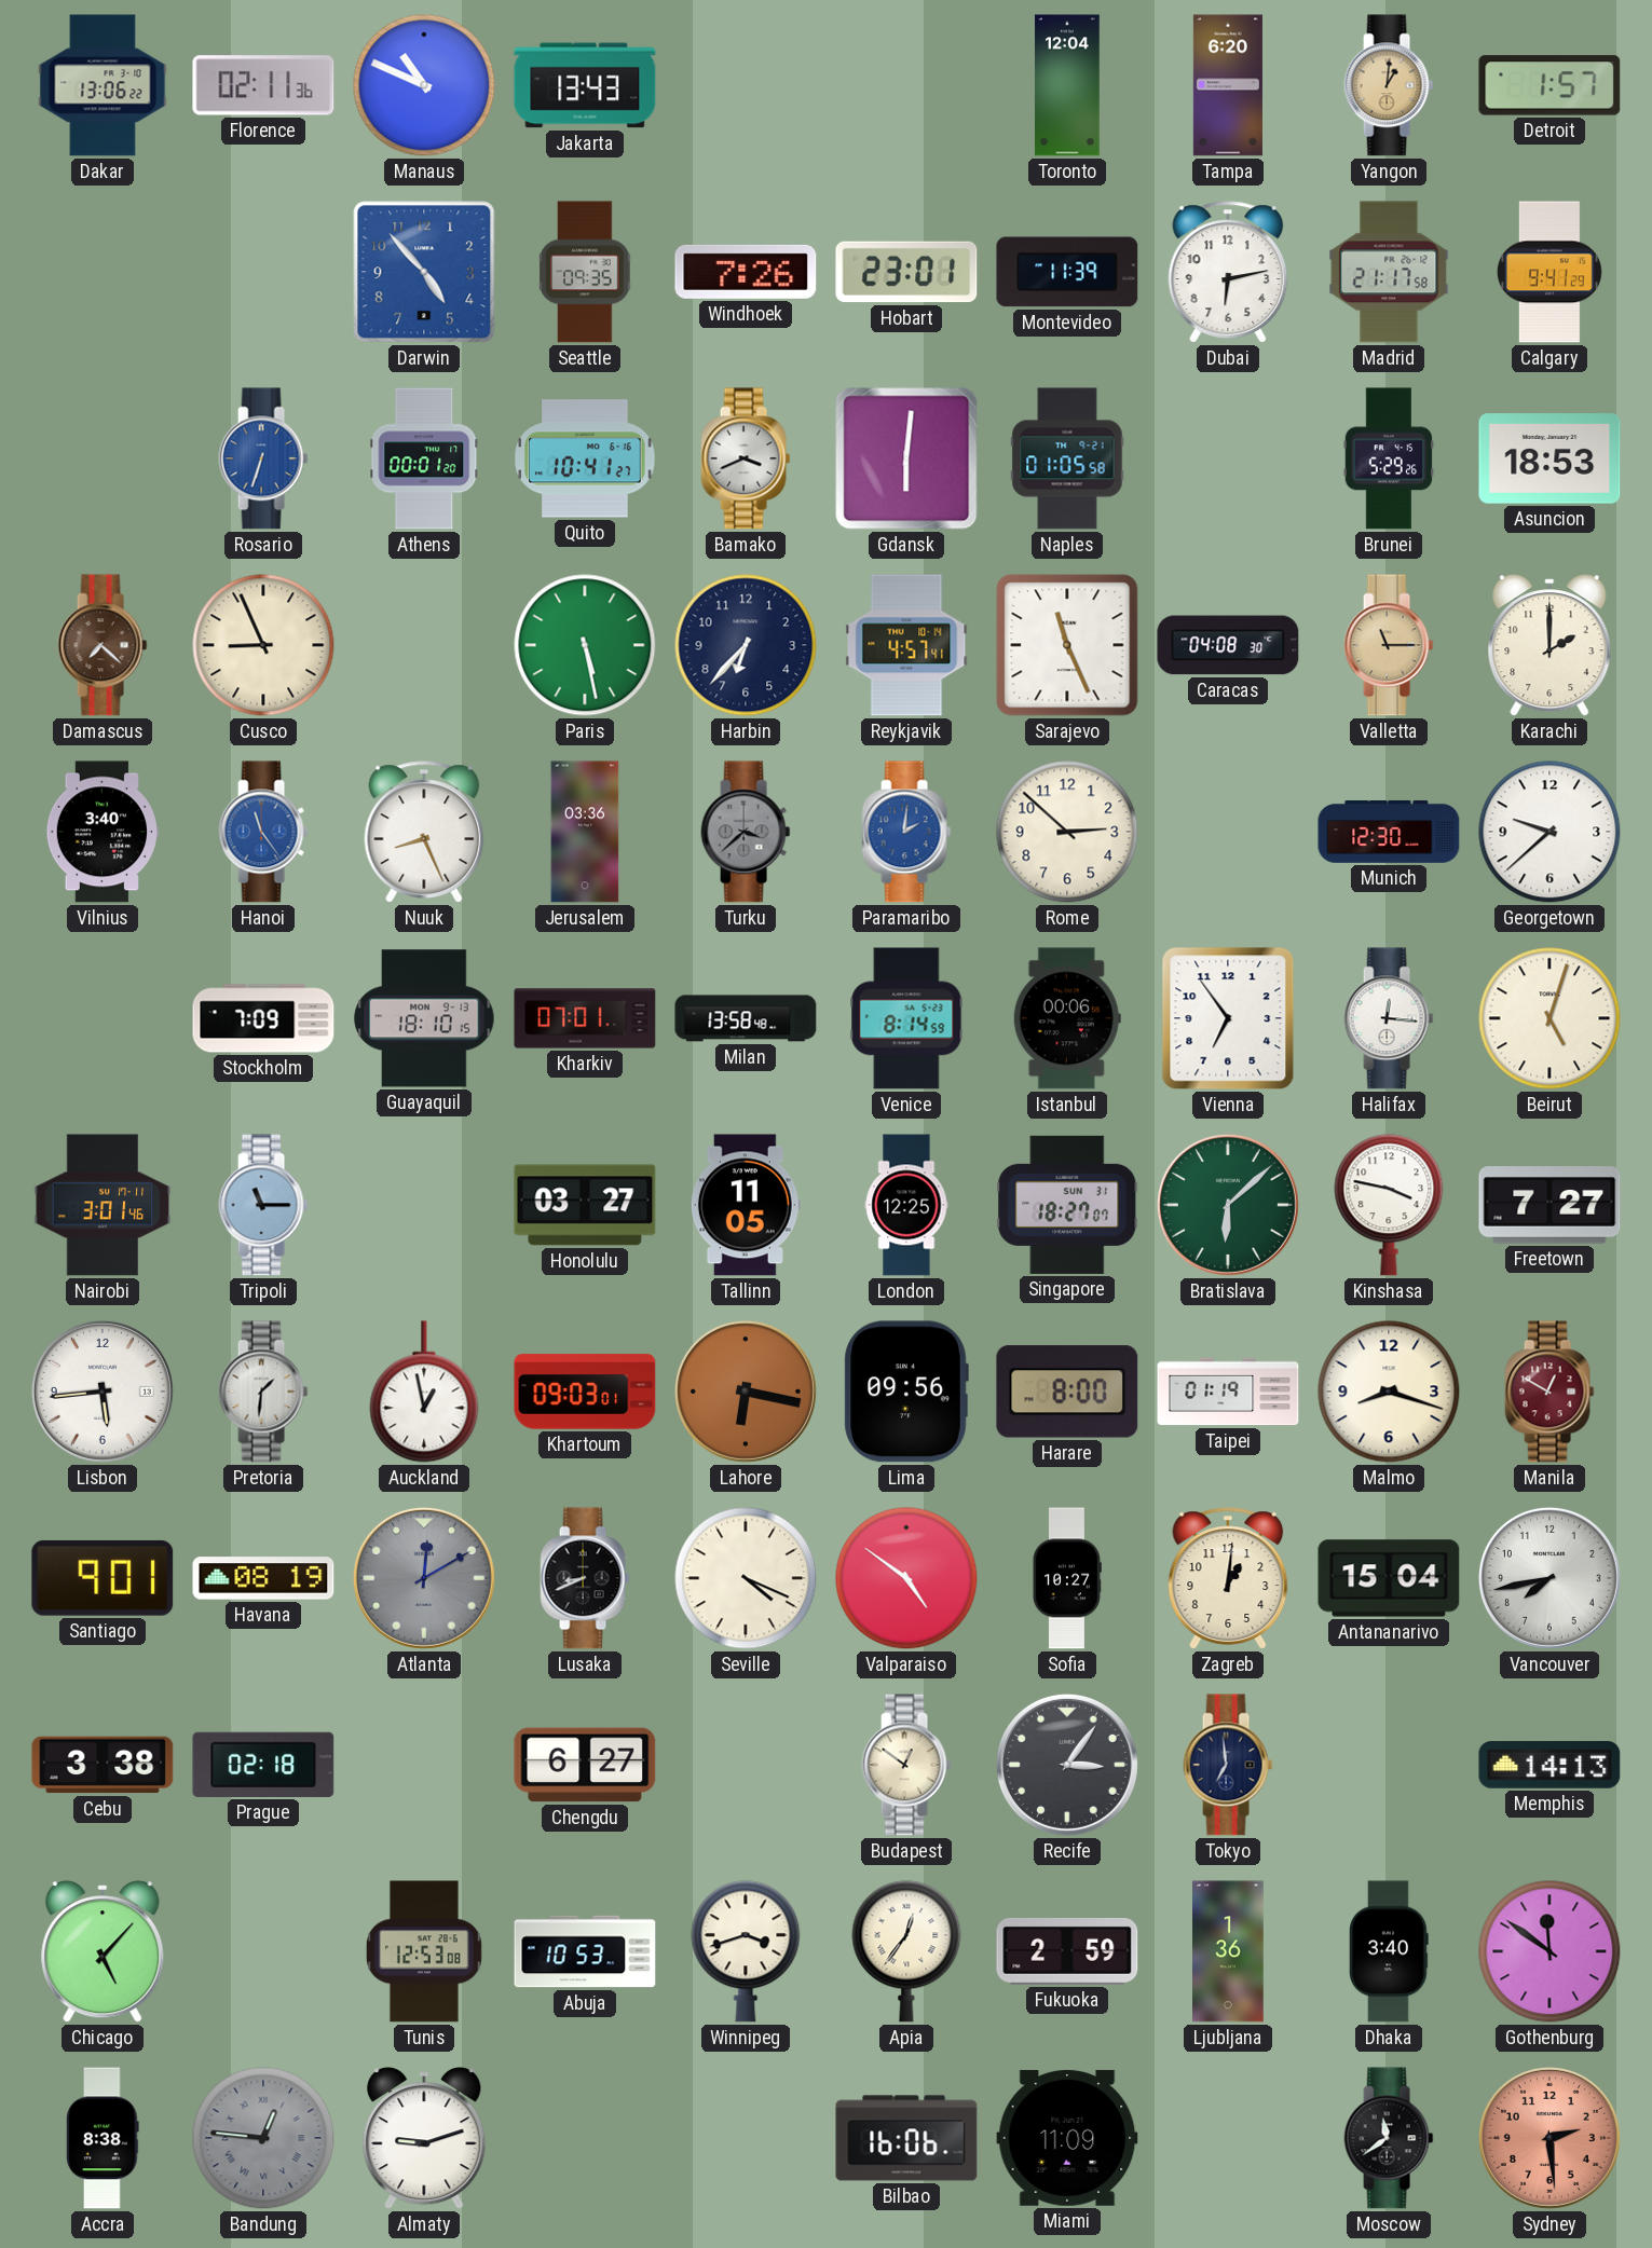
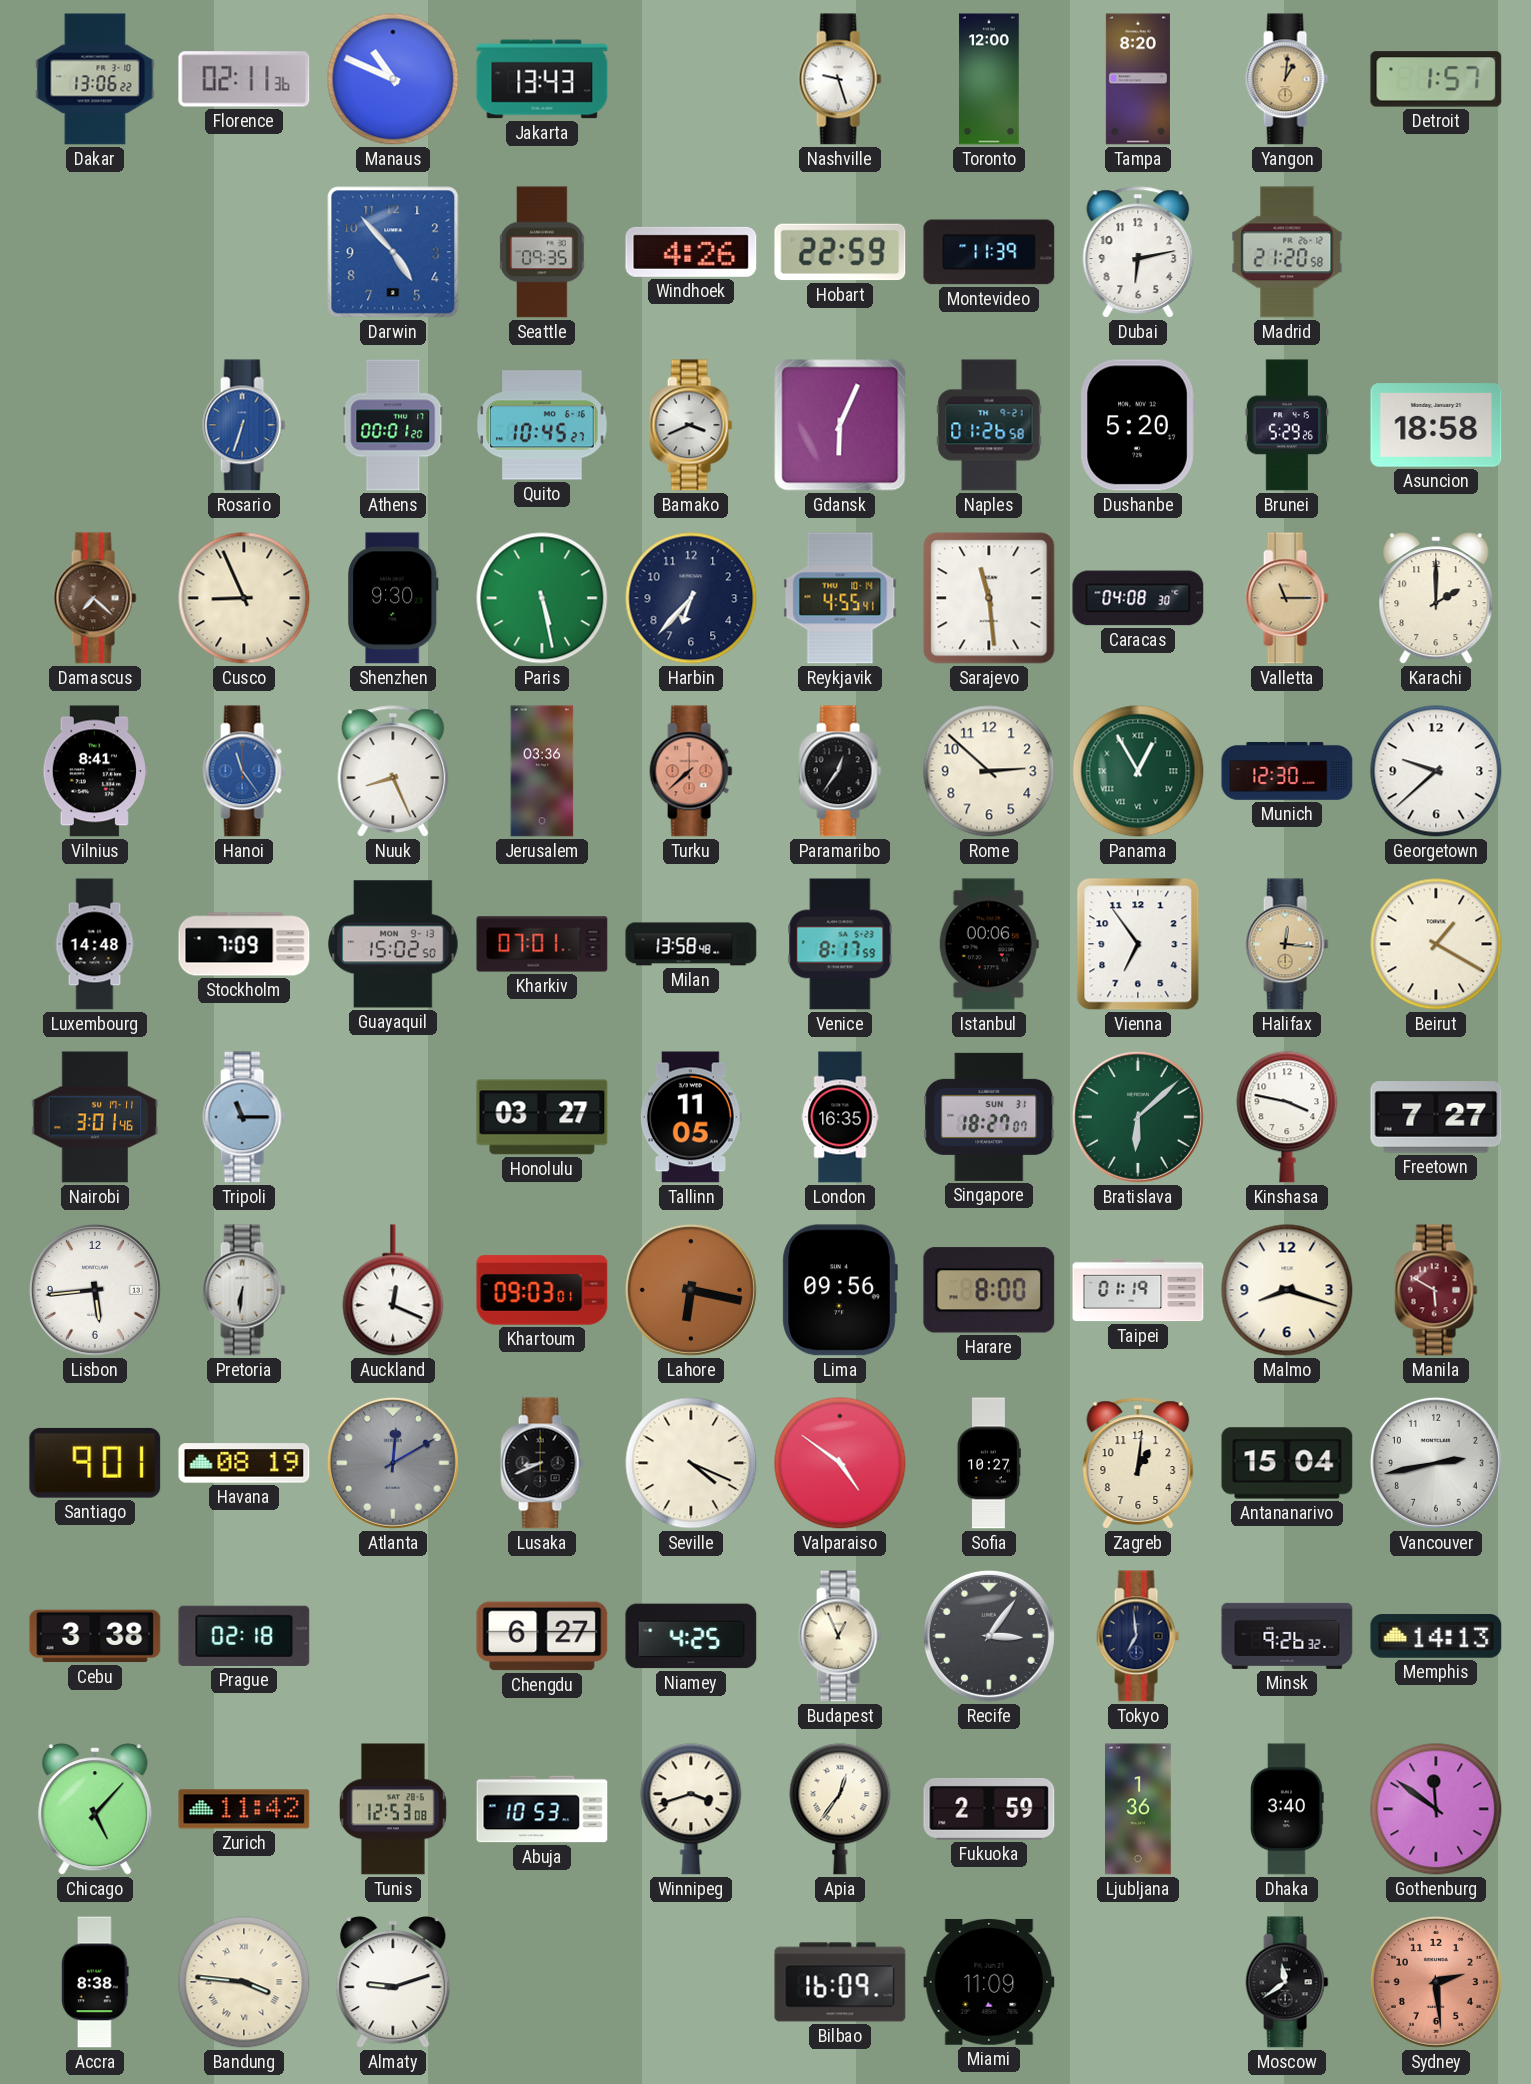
Nashville: none -> 9:27 (840, 79)
Toronto: 12:04 -> 12:00 (989, 79)
Tampa: 6:20 -> 8:20 (1138, 79)
Windhoek: 7:26 -> 4:26 (691, 252)
Hobart: 23:01 -> 22:59 (840, 252)
Madrid: 21:17 -> 21:20 (1287, 252)
Calgary: 9:41 -> none (1549, 272)
Quito: 10:41 -> 10:45 (542, 425)
Gdansk: 6:01 -> 6:04 (840, 425)
Naples: 01:05 -> 01:26 (989, 425)
Dushanbe: none -> 5:20 (1138, 425)
Asuncion: 18:53 -> 18:58 (1436, 425)
Shenzhen: none -> 9:30 (393, 598)
Reykjavik: 4:57 -> 4:55 (840, 598)
Sarajevo: 11:26 -> 11:29 (989, 598)
Vilnius: 3:40 -> 8:41 (94, 771)
Turku: 3:38 -> 7:38 (691, 771)
Turku dial: grey -> salmon (691, 771)
Paramaribo: 2:01 -> 12:36 (840, 771)
Paramaribo dial: blue -> black (840, 771)
Panama: none -> 12:55 (1138, 771)
Luxembourg: none -> 14:48 (95, 944)
Guayaquil: 18:10 -> 15:02 (393, 944)
Venice: 8:14 -> 8:17 (840, 944)
Halifax dial: white -> champagne (1287, 944)
Beirut: 5:03 -> 1:20 (1436, 944)
London: 12:25 -> 16:35 (840, 1117)
Pretoria: 1:31 -> 6:31 (244, 1290)
Auckland: 12:58 -> 12:19 (393, 1290)
Manila: 12:50 -> 5:50 (1436, 1290)
Vancouver: 7:43 -> 2:43 (1436, 1463)
Niamey: none -> 4:25 (691, 1636)
Budapest: 12:51 -> 12:56 (840, 1636)
Minsk: none -> 9:26 (1287, 1636)
Zurich: none -> 11:42 (244, 1809)
Bandung: 12:46 -> 3:46 (244, 1982)
Bandung dial: grey -> cream (244, 1982)
Bilbao: 16:06 -> 16:09 (840, 1982)
